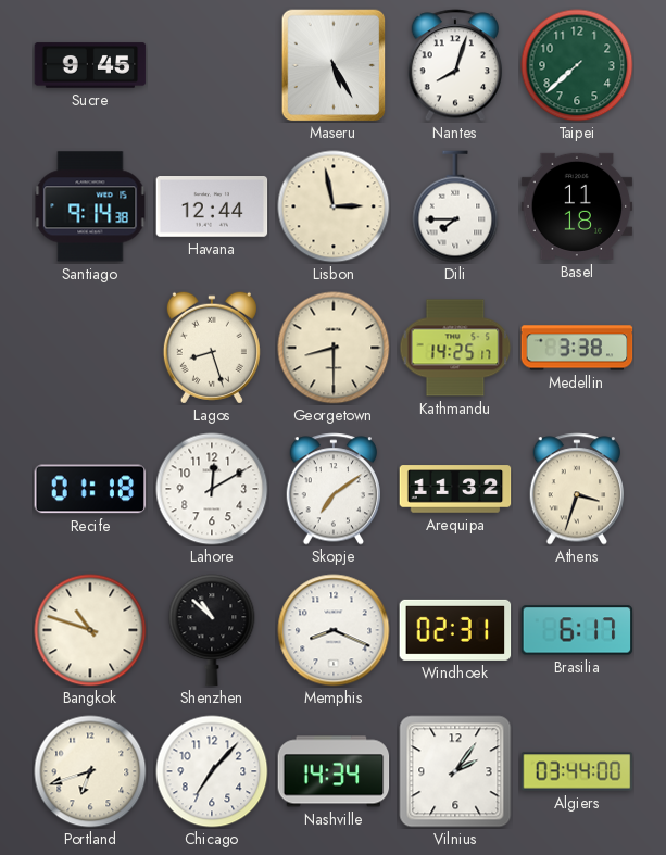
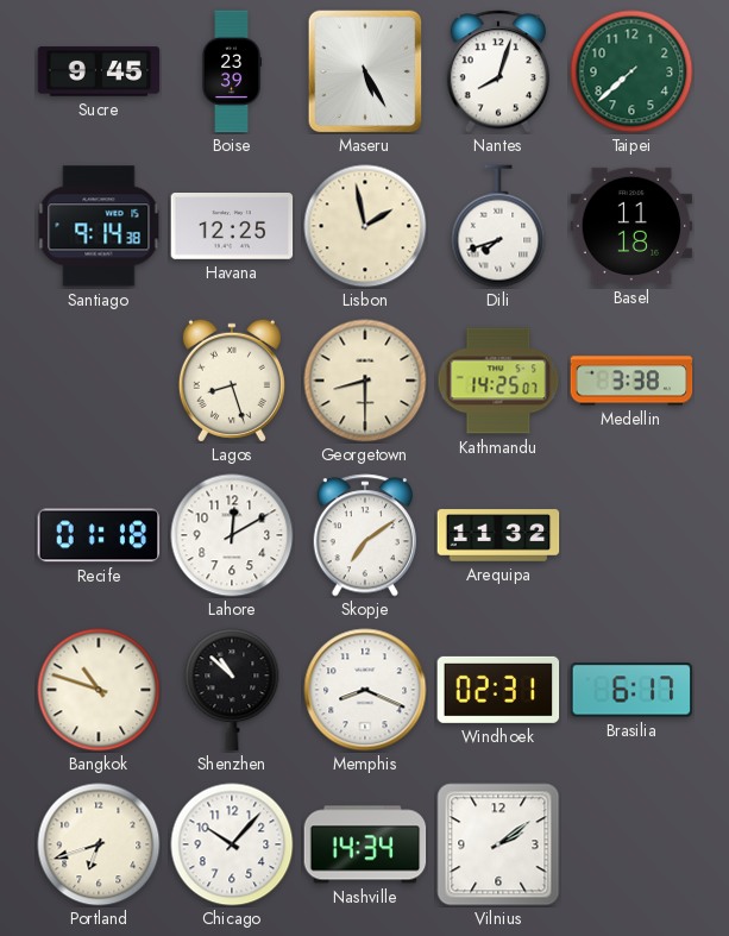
Boise: none -> 23:39 (233, 71)
Havana: 12:44 -> 12:25 (232, 227)
Lisbon: 2:58 -> 1:58 (365, 226)
Dili: 7:45 -> 7:42 (498, 226)
Kathmandu: 14:25:17 -> 14:25:07 (498, 381)
Athens: 3:33 -> none (576, 489)
Chicago: 7:07 -> 10:07 (232, 844)
Vilnius: 2:06 -> 2:09 (498, 844)
Algiers: 03:44 -> none (577, 771)
